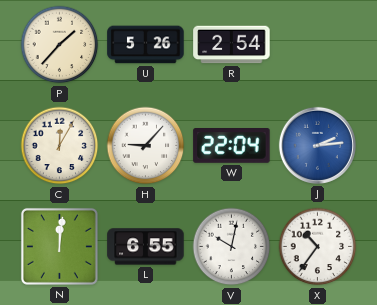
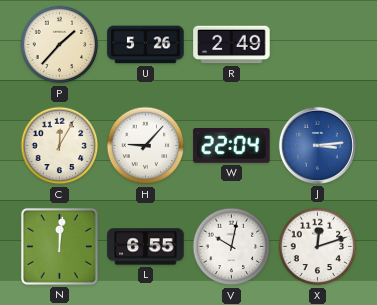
R: 2:54 -> 2:49 (232, 45)
J: 2:14 -> 3:14 (317, 145)
X: 10:36 -> 12:12 (318, 247)
